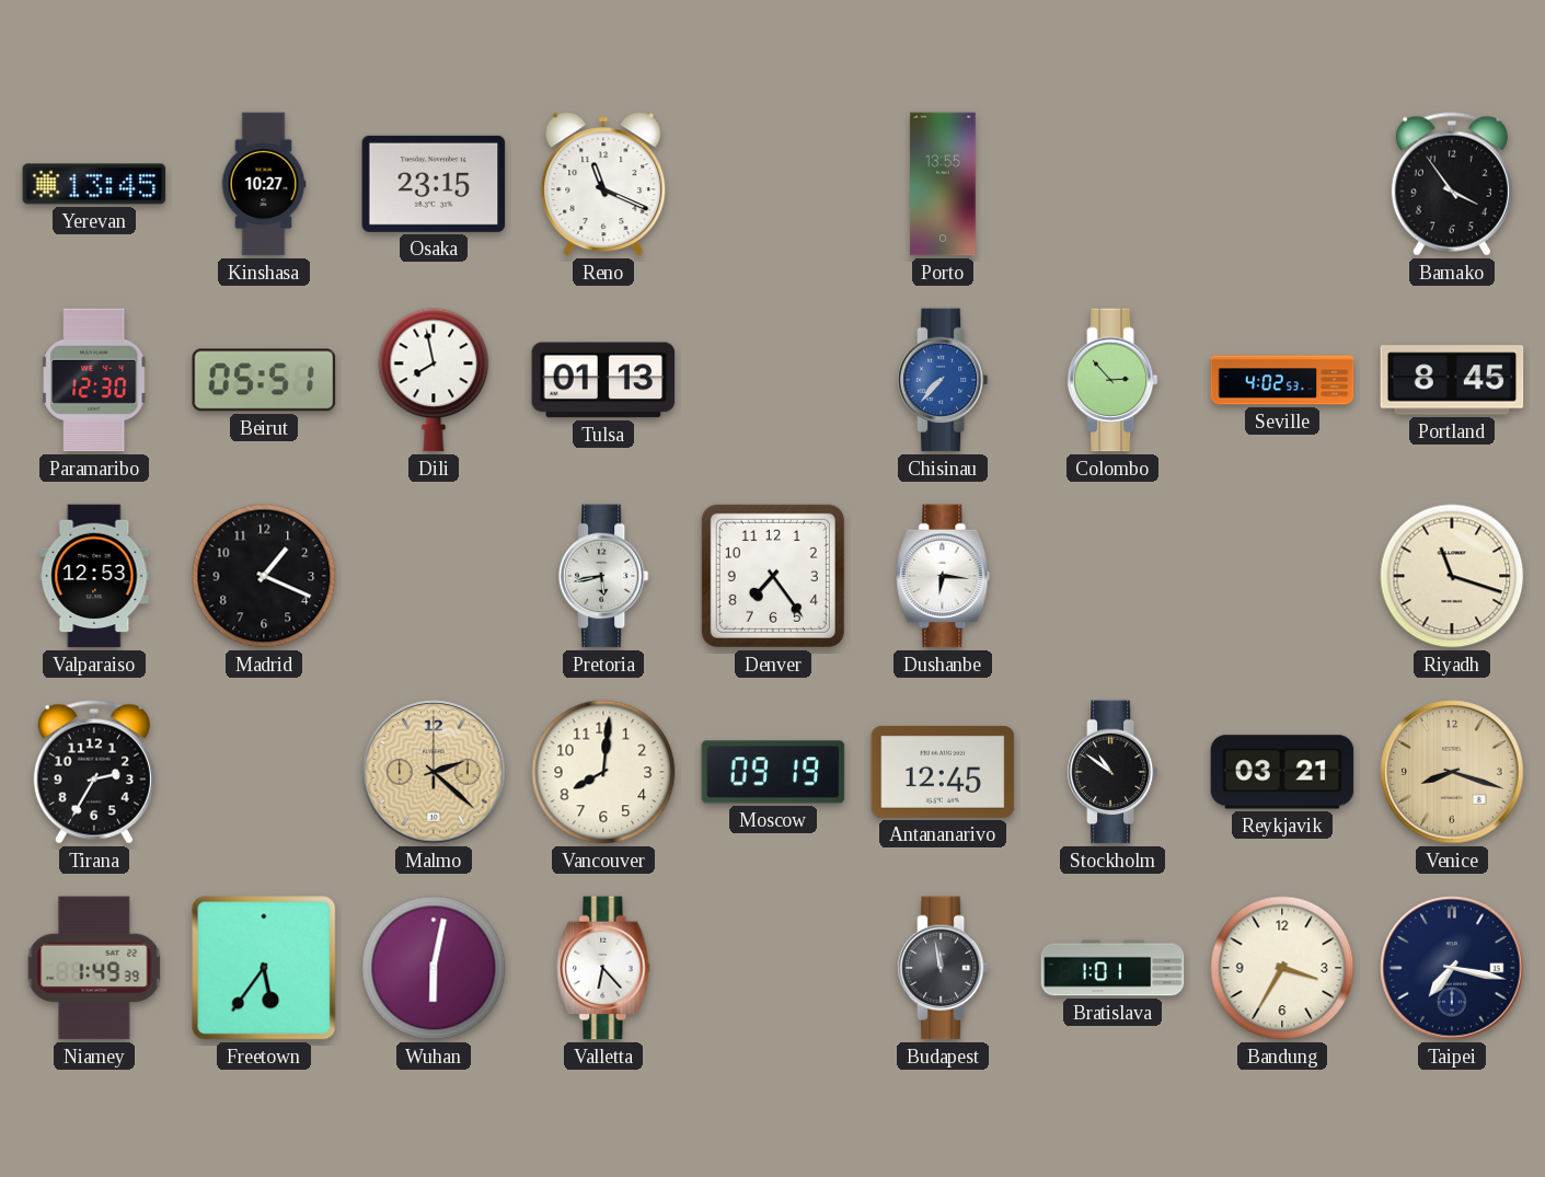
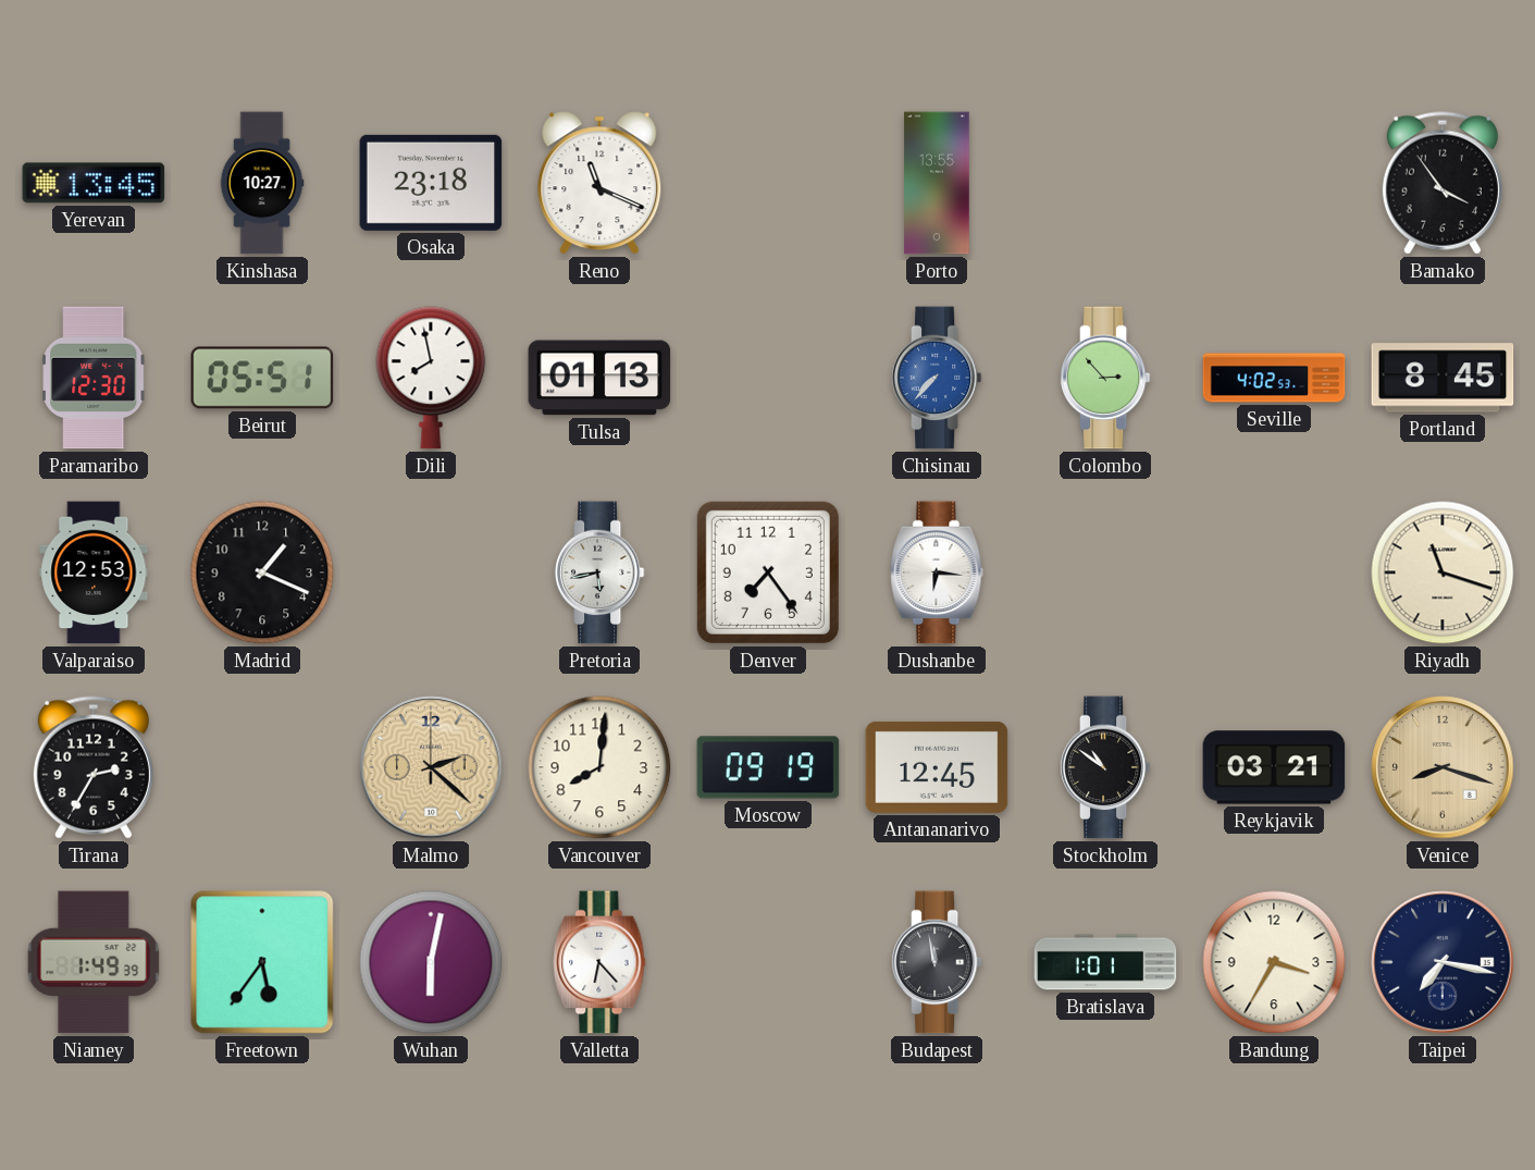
Osaka: 23:15 -> 23:18 (431, 183)
